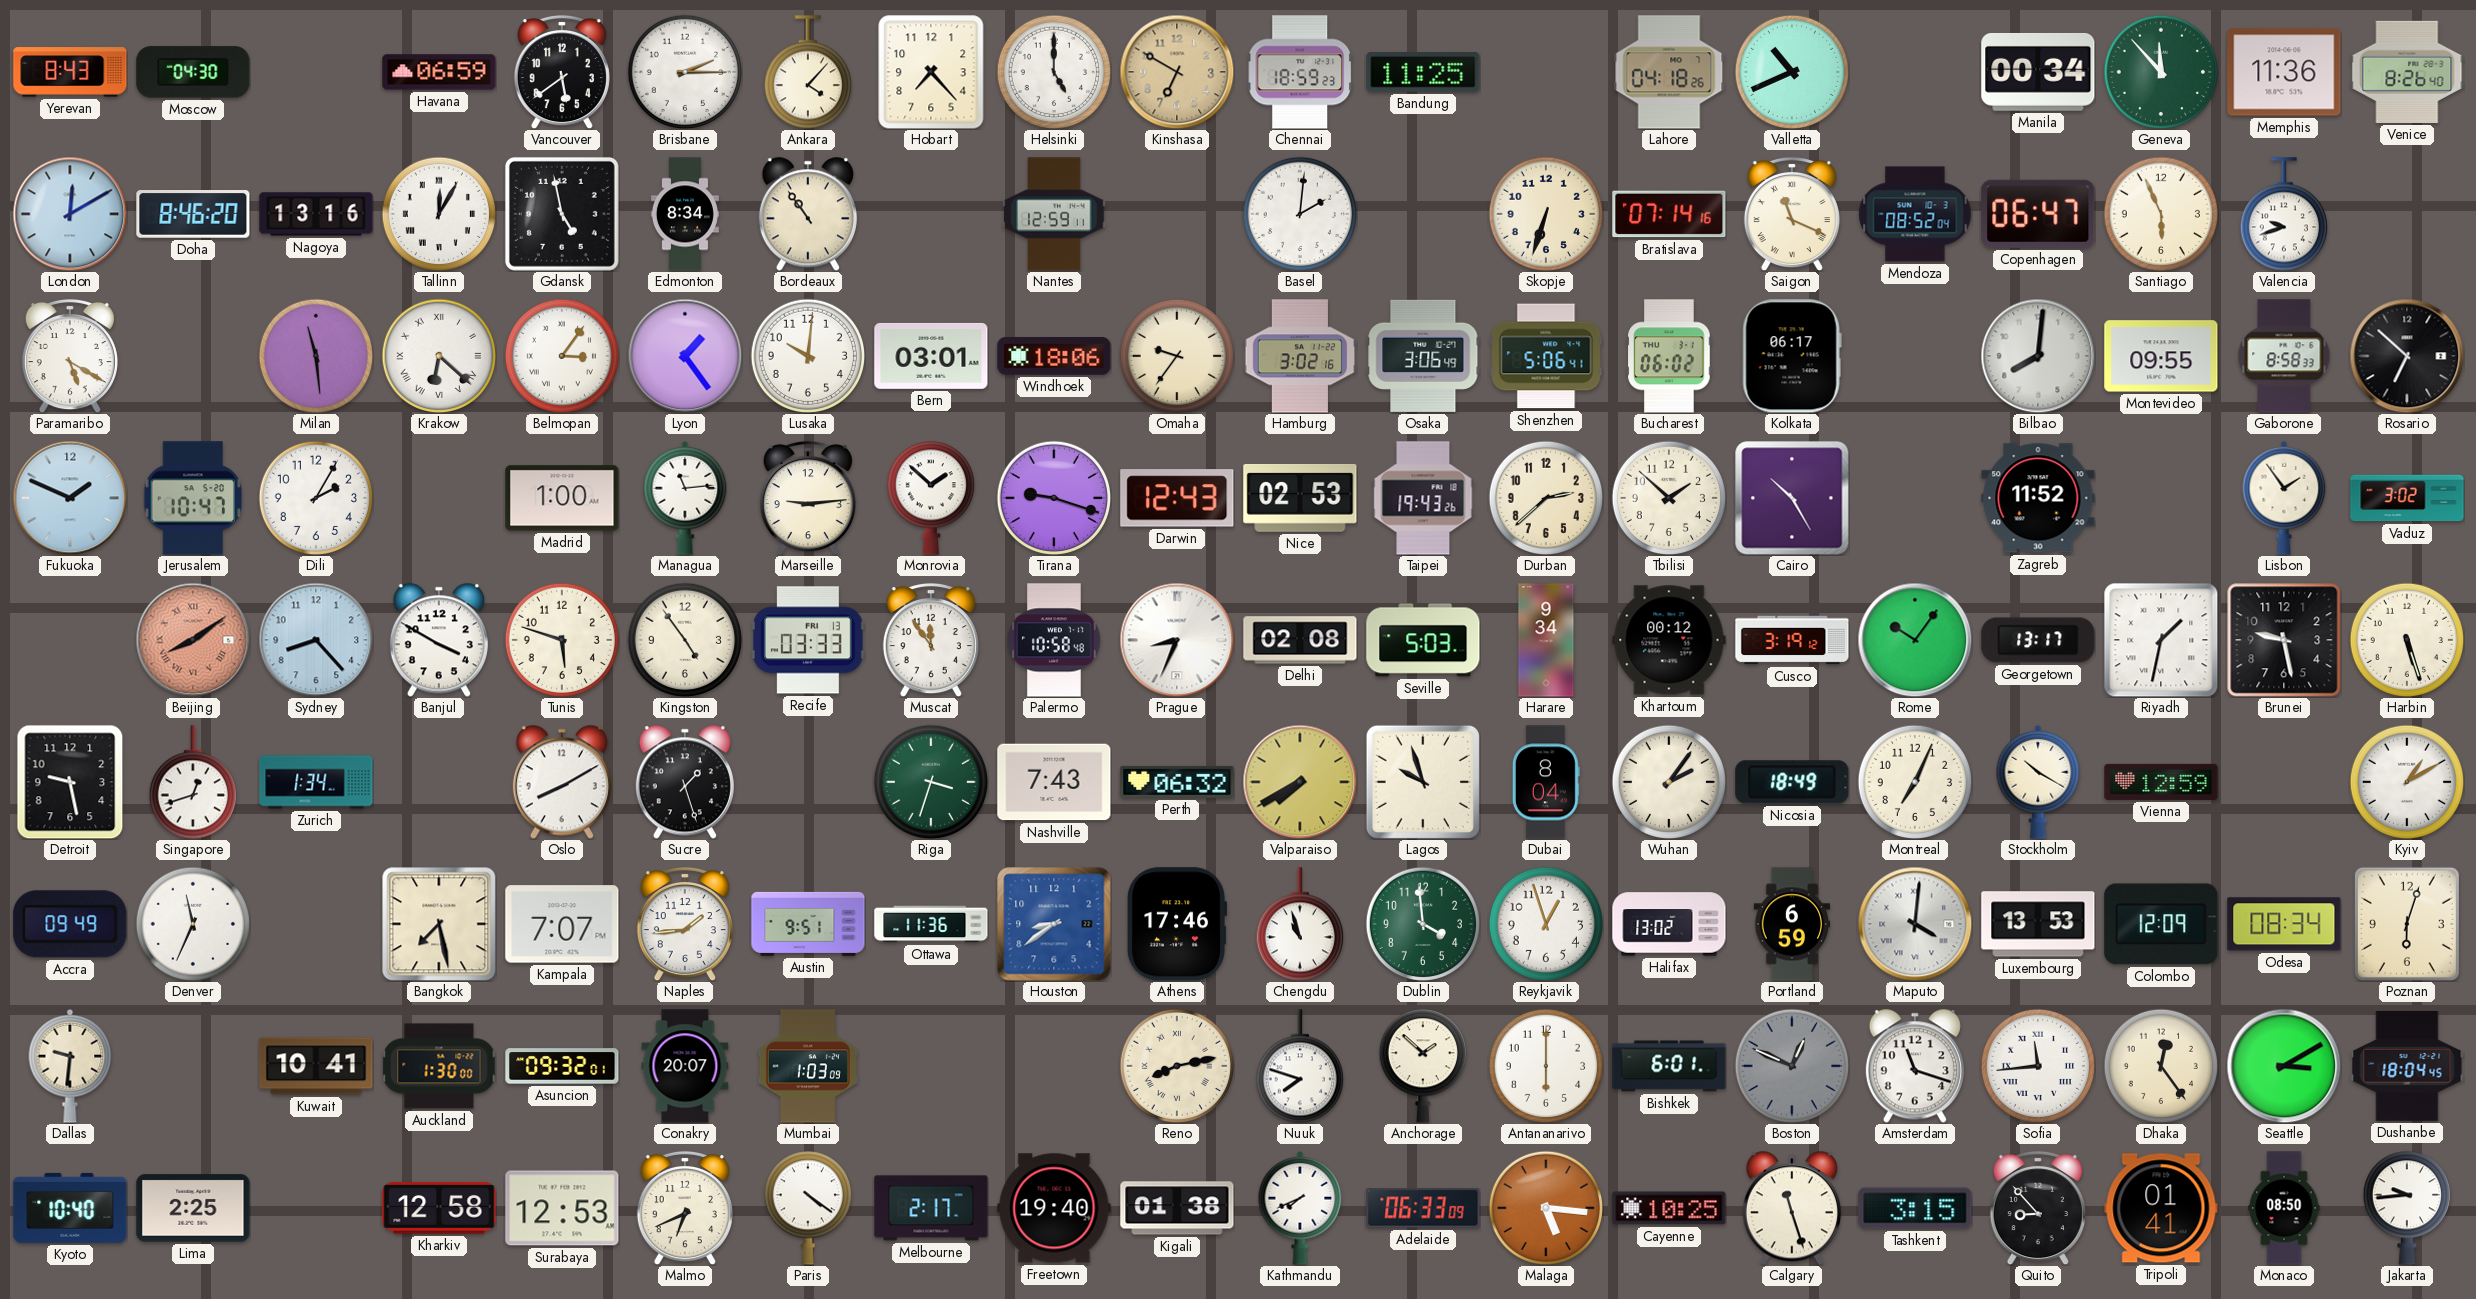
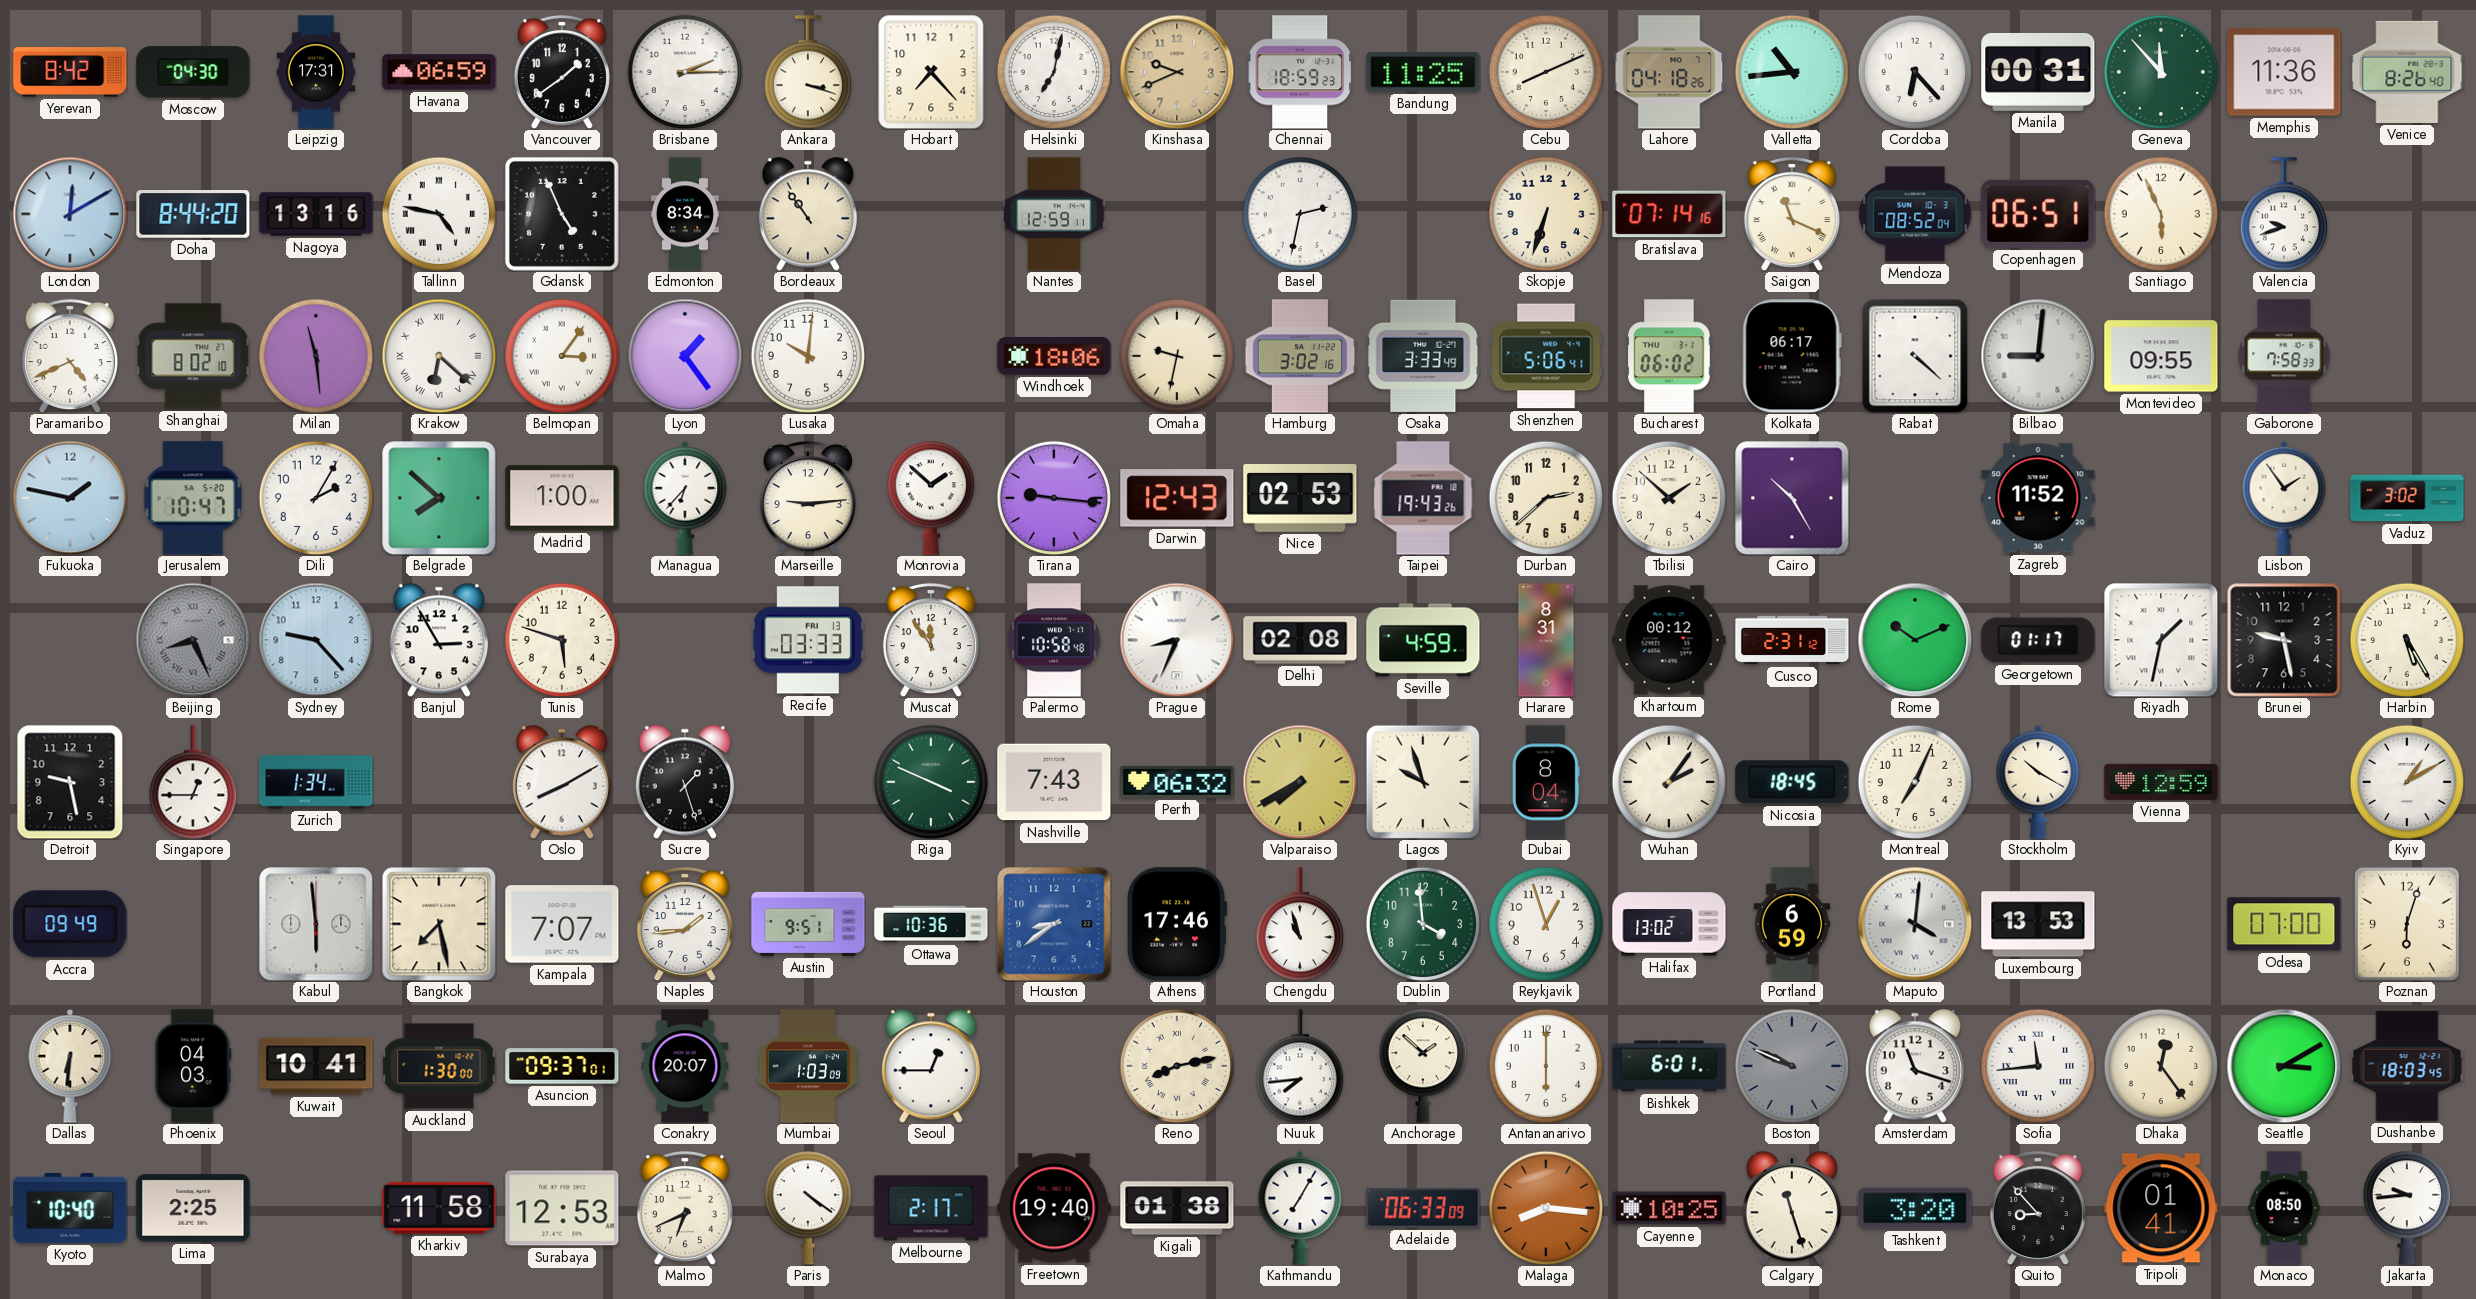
Yerevan: 8:43 -> 8:42 (70, 72)
Leipzig: none -> 17:31 (316, 72)
Vancouver: 5:39 -> 1:39 (562, 72)
Ankara: 4:07 -> 3:18 (808, 72)
Helsinki: 5:00 -> 7:02 (1053, 71)
Kinshasa: 6:50 -> 9:41 (1177, 72)
Cebu: none -> 8:11 (1545, 71)
Valletta: 10:41 -> 10:44 (1791, 71)
Cordoba: none -> 6:23 (1914, 71)
Manila: 00:34 -> 00:31 (2038, 72)
Doha: 8:46 -> 8:44 (193, 215)
Tallinn: 12:05 -> 4:47 (438, 213)
Gdansk: 4:58 -> 4:56 (562, 214)
Basel: 2:01 -> 2:32 (1299, 213)
Copenhagen: 06:47 -> 06:51 (2038, 214)
Paramaribo: 5:20 -> 4:41 (70, 356)
Shanghai: none -> 8:02 (193, 356)
Bern: 03:01 -> none (931, 356)
Omaha: 9:36 -> 9:32 (1176, 355)
Osaka: 3:06 -> 3:33 (1423, 356)
Rabat: none -> 4:22 (1915, 356)
Bilbao: 8:01 -> 9:01 (2038, 356)
Gaborone: 8:58 -> 7:58 (2284, 356)
Rosario: 6:52 -> none (2407, 356)
Fukuoka: 1:49 -> 1:47 (70, 498)
Belgrade: none -> 7:52 (439, 498)
Managua: 11:14 -> 6:37 (685, 498)
Tirana: 9:18 -> 9:16 (1053, 497)
Beijing: 8:09 -> 8:26 (193, 640)
Beijing dial: salmon -> grey (193, 640)
Sydney: 8:23 -> 9:23 (316, 640)
Banjul: 3:50 -> 2:55 (439, 640)
Kingston: 4:54 -> none (684, 639)
Seville: 5:03 -> 4:59 (1423, 640)
Harare: 9:34 -> 8:31 (1546, 640)
Cusco: 3:19 -> 2:31 (1792, 640)
Rome: 10:06 -> 10:11 (1915, 640)
Georgetown: 13:17 -> 01:17 (2038, 640)
Harbin: 5:27 -> 5:25 (2406, 639)
Singapore: 12:42 -> 12:45 (193, 782)
Riga: 3:33 -> 3:49 (930, 781)
Nicosia: 18:49 -> 18:45 (1792, 782)
Denver: 11:34 -> none (192, 923)
Kabul: none -> 5:59 (316, 924)
Ottawa: 11:36 -> 10:36 (931, 924)
Colombo: 12:09 -> none (2161, 924)
Odesa: 08:34 -> 07:00 (2284, 924)
Dallas: 9:31 -> 6:31 (70, 1066)
Phoenix: none -> 04:03 (193, 1066)
Asuncion: 09:32 -> 09:37 (562, 1066)
Seoul: none -> 12:45 (931, 1066)
Nuuk: 7:48 -> 7:44 (1300, 1066)
Boston: 12:49 -> 9:49 (1791, 1065)
Dushanbe: 18:04 -> 18:03 (2407, 1066)
Kharkiv: 12:58 -> 11:58 (439, 1208)
Kathmandu: 7:41 -> 7:05 (1300, 1208)
Malaga: 5:16 -> 8:16 (1545, 1207)
Tashkent: 3:15 -> 3:20 (1915, 1208)
